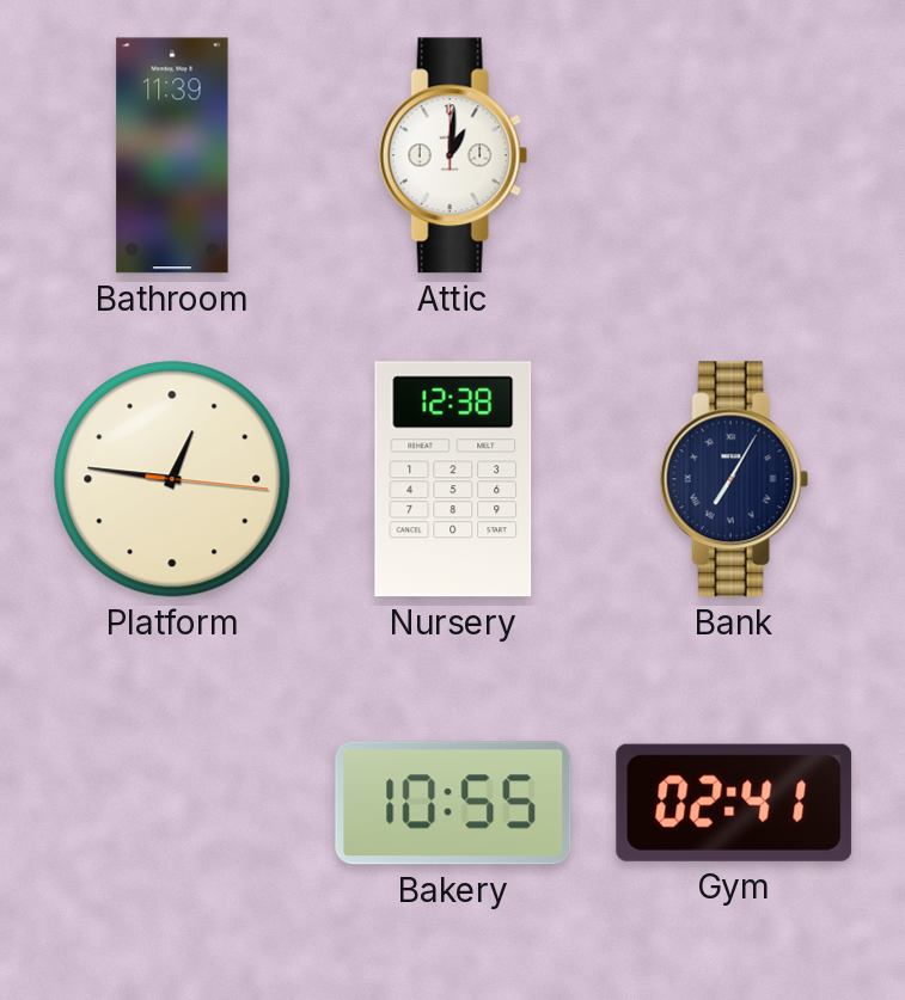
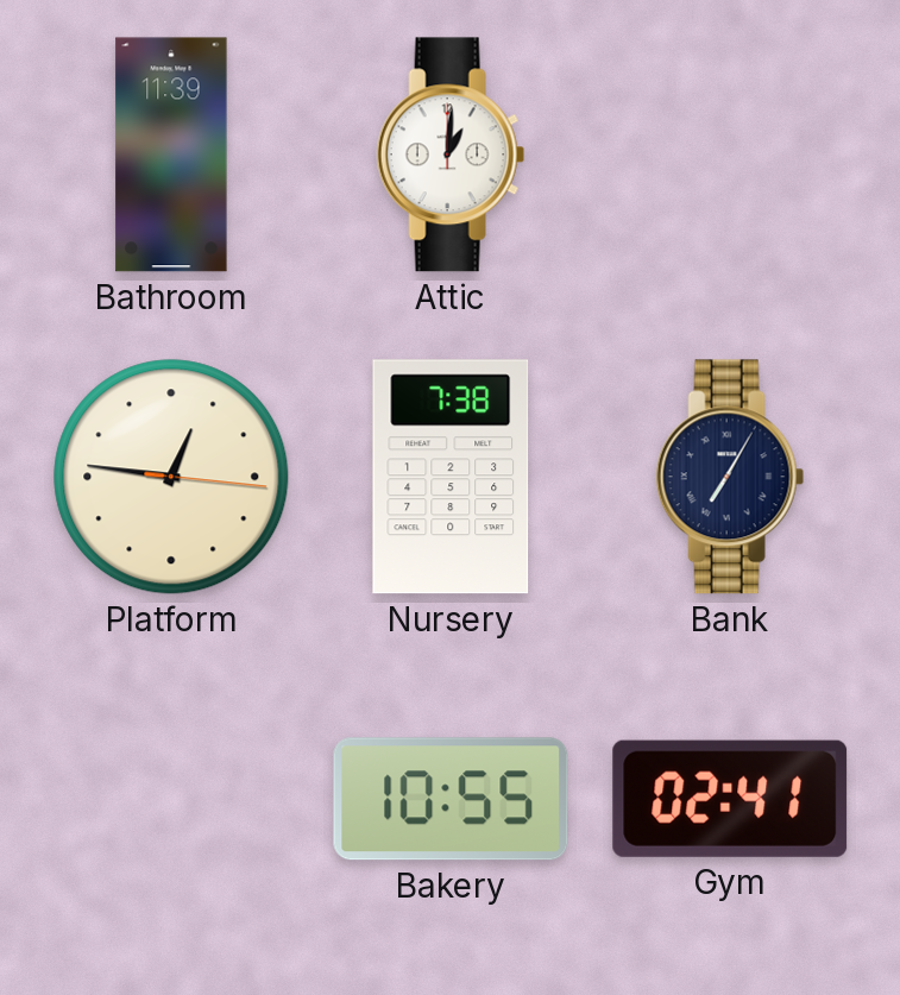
Nursery: 12:38 -> 7:38 (451, 477)
